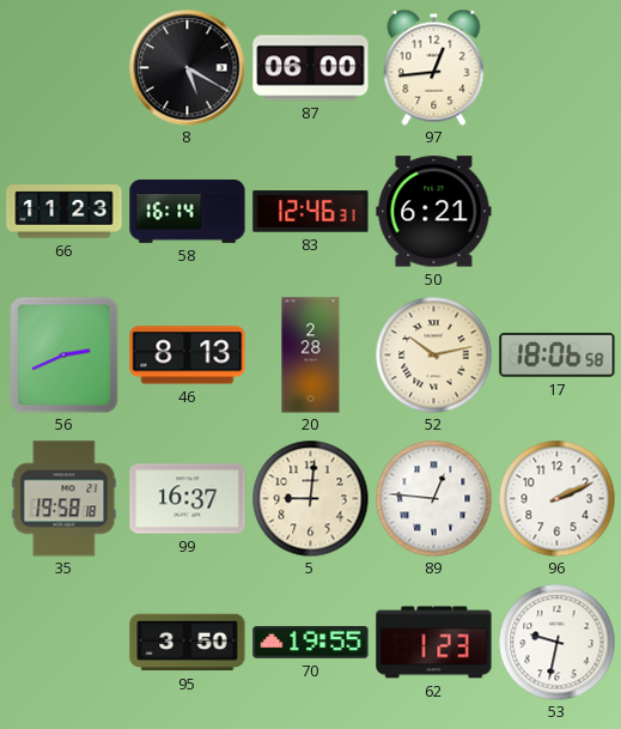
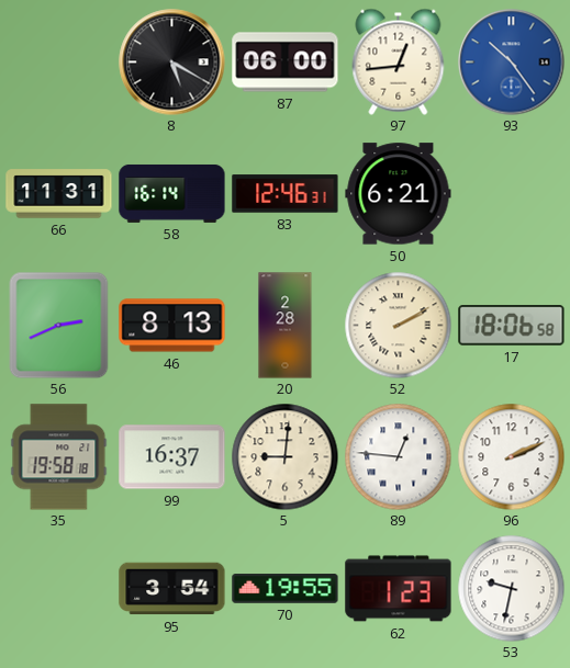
93: none -> 10:24 (512, 63)
66: 11:23 -> 11:31 (59, 194)
52: 10:13 -> 2:10 (398, 325)
95: 3:50 -> 3:54 (172, 589)
